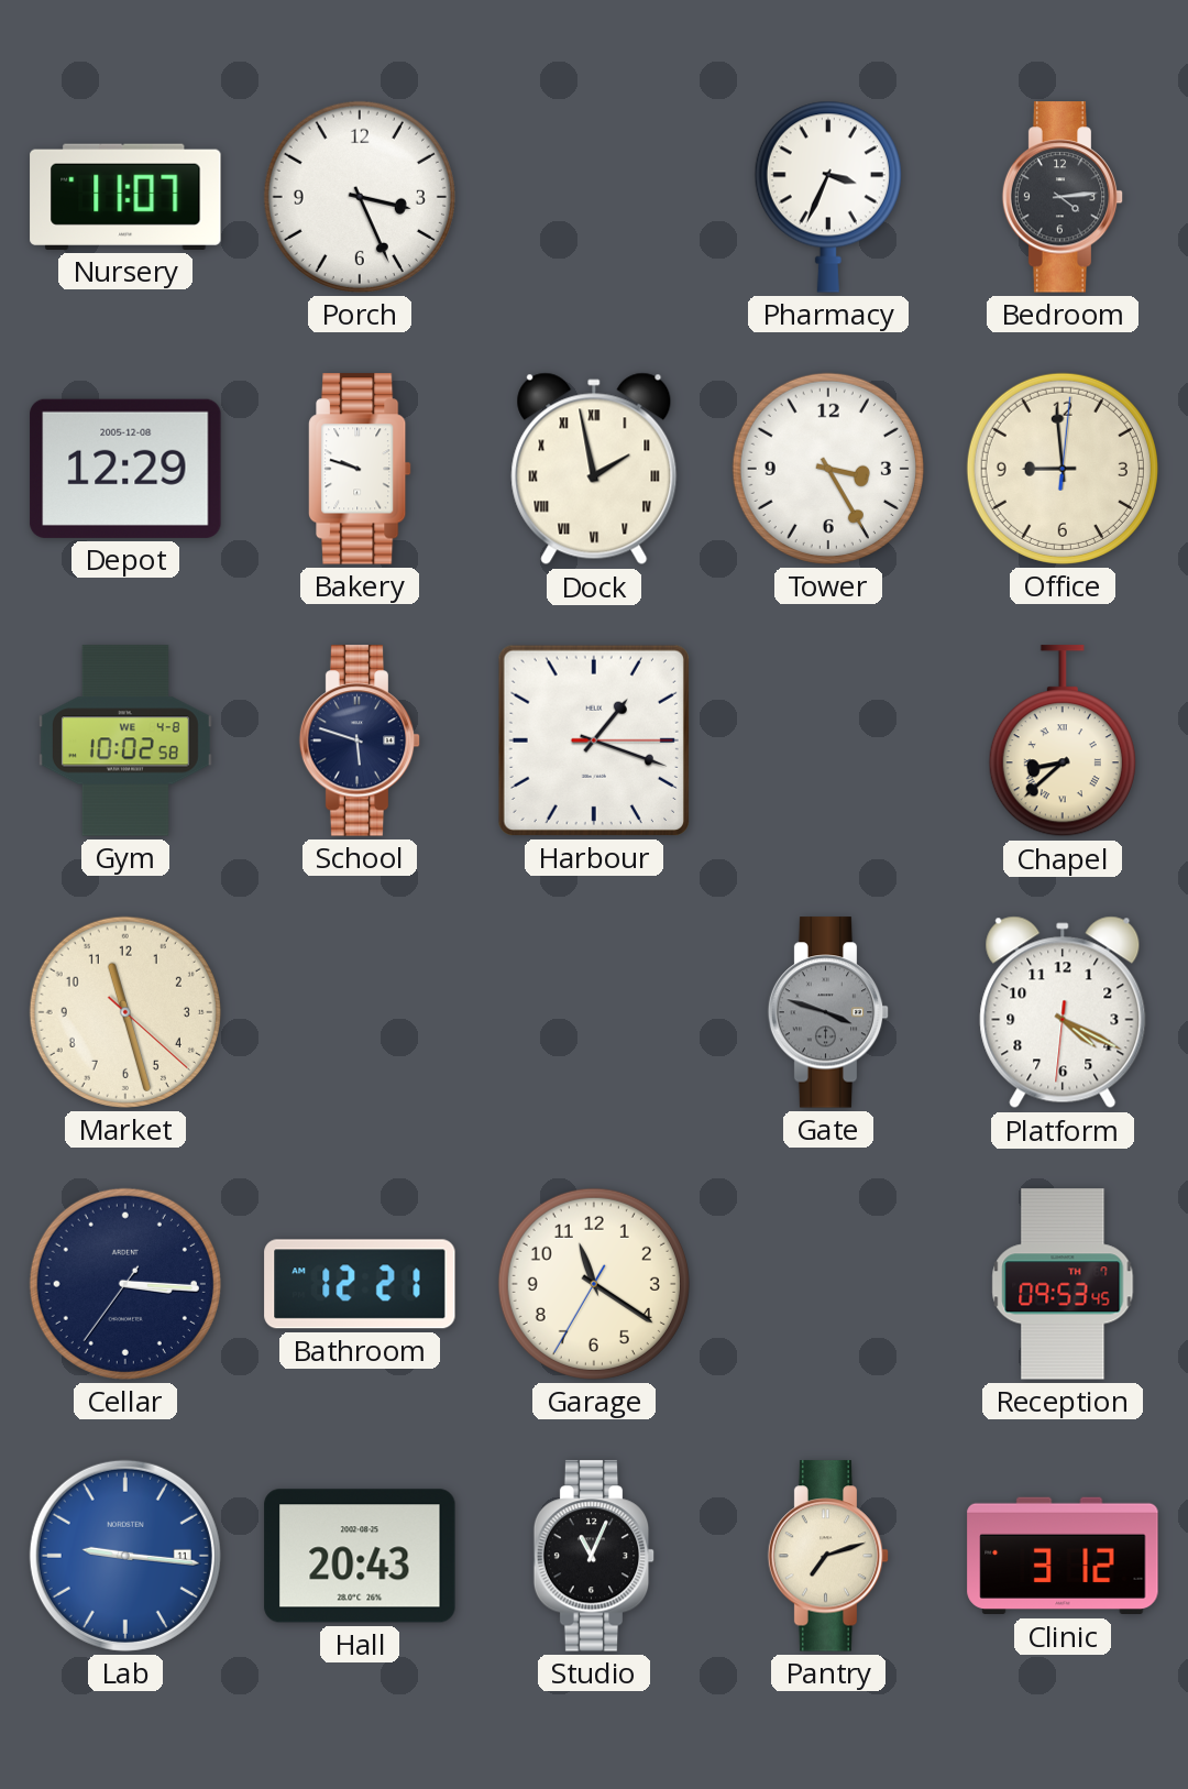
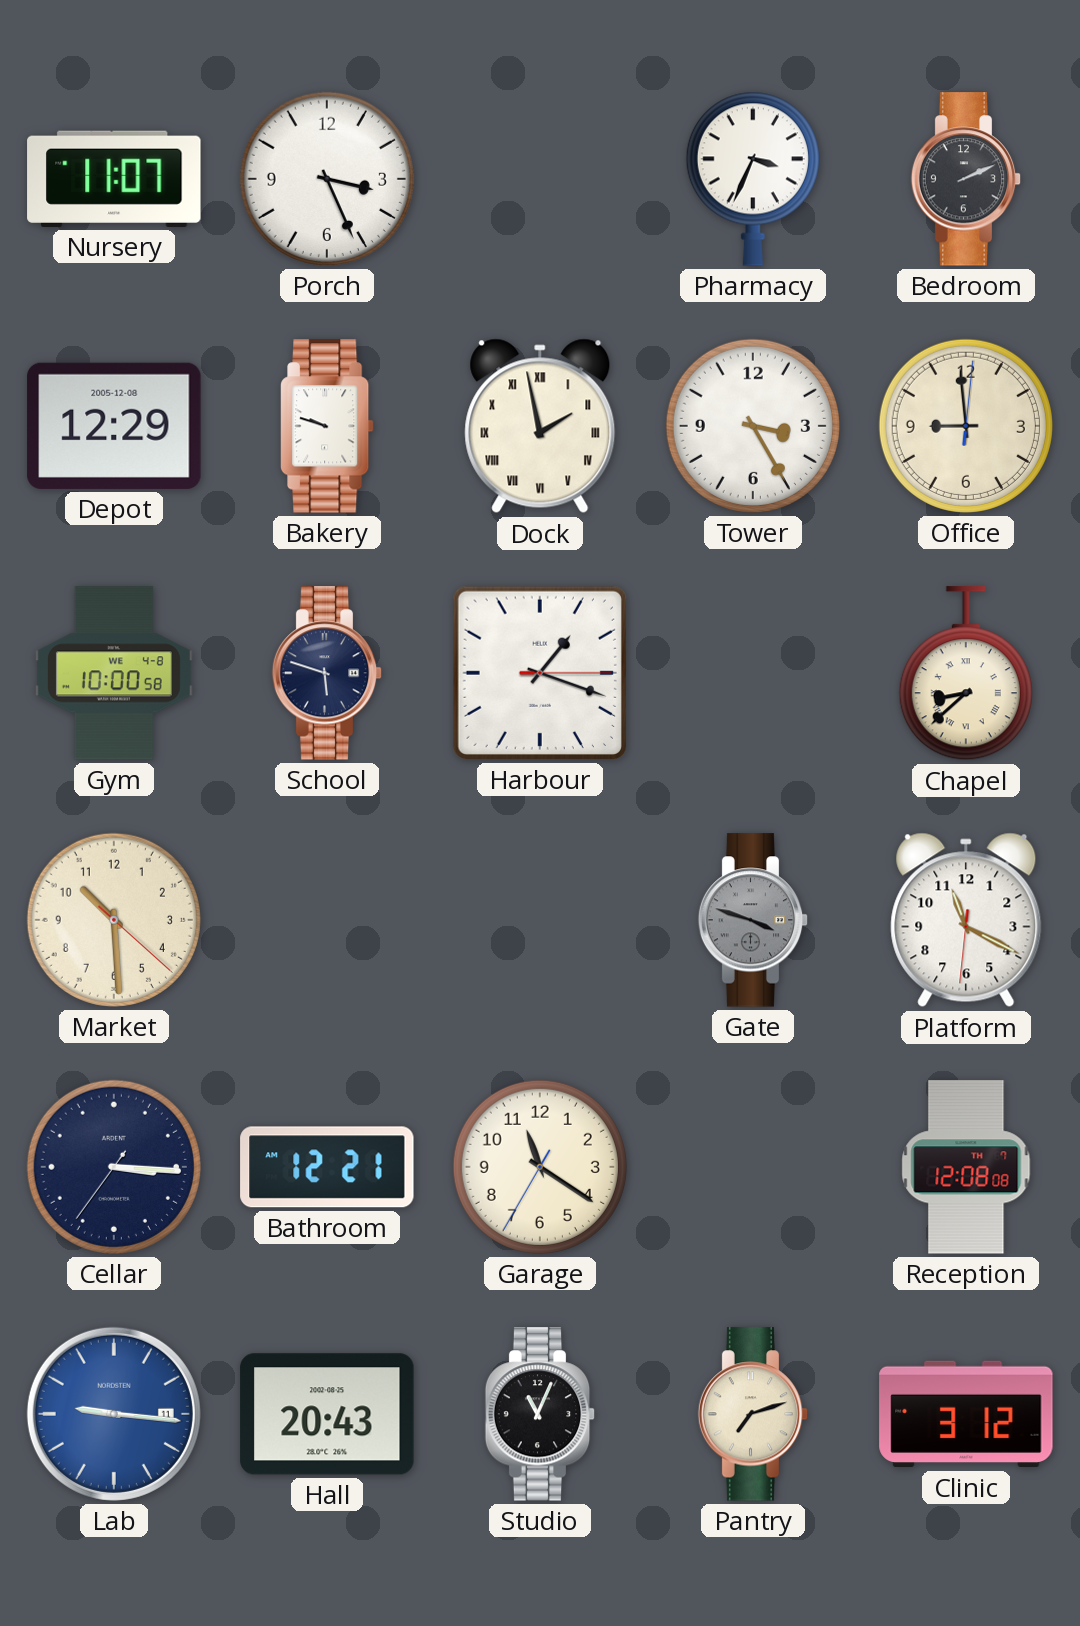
Bedroom: 4:14 -> 2:11 (966, 179)
Gym: 10:02 -> 10:00 (114, 673)
Market: 11:27 -> 10:29 (114, 920)
Platform: 4:19 -> 11:19 (966, 920)
Reception: 09:53 -> 12:08 (966, 1167)
